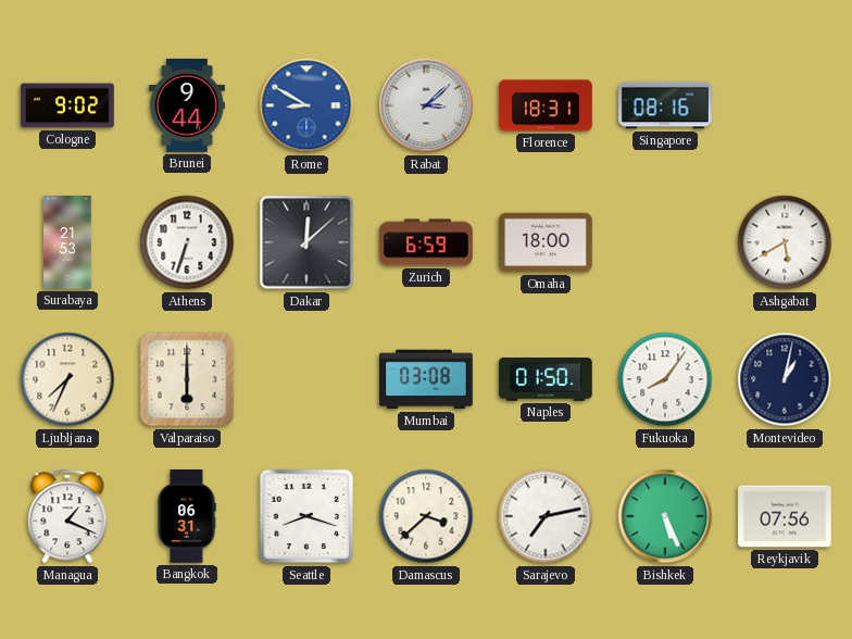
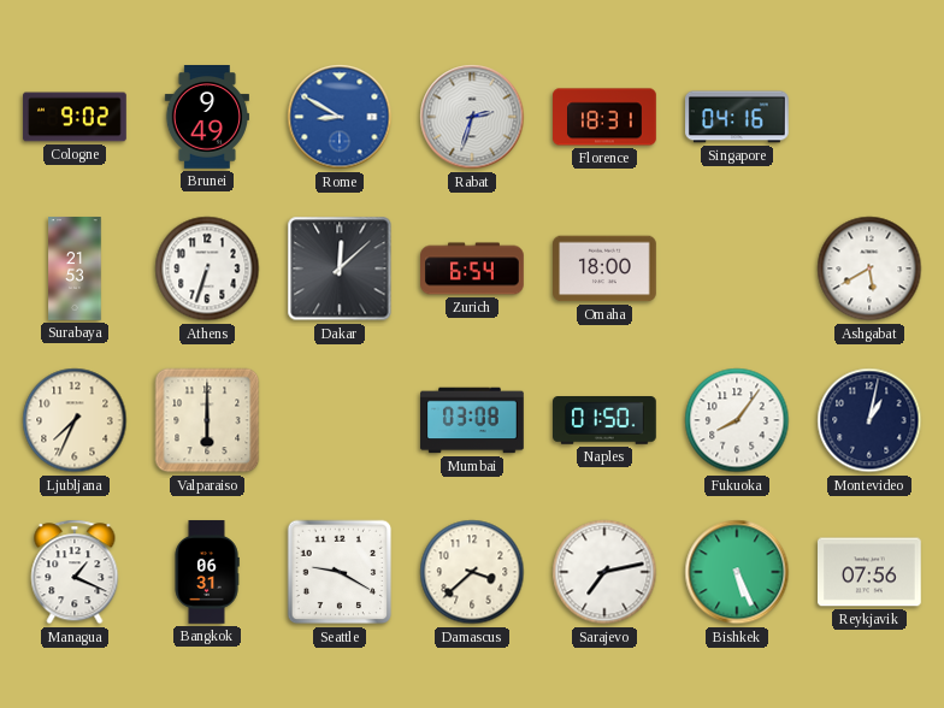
Brunei: 9:44 -> 9:49 (207, 117)
Rabat: 3:08 -> 2:33 (472, 117)
Singapore: 08:16 -> 04:16 (738, 117)
Zurich: 6:59 -> 6:54 (472, 269)
Seattle: 8:18 -> 9:20 (340, 572)
